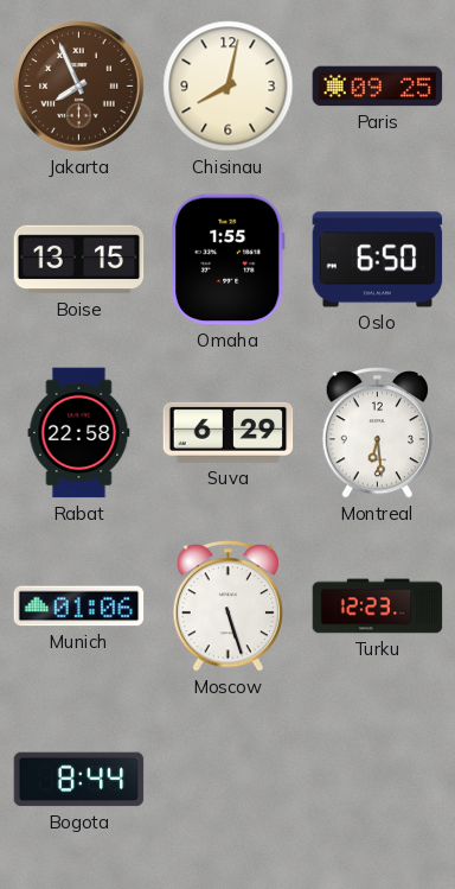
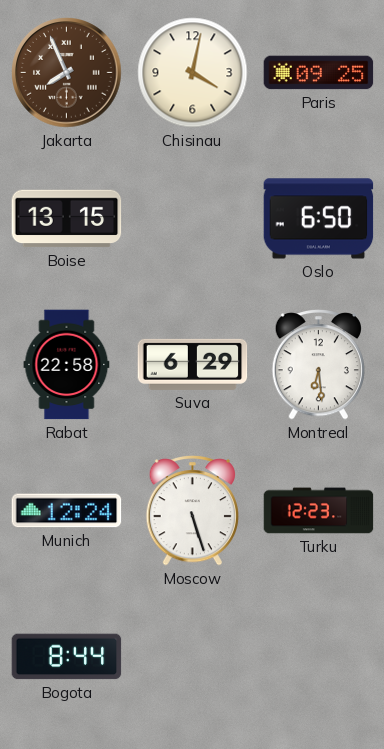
Chisinau: 8:02 -> 4:02 (193, 73)
Omaha: 1:55 -> none (229, 260)
Munich: 01:06 -> 12:24 (67, 511)
